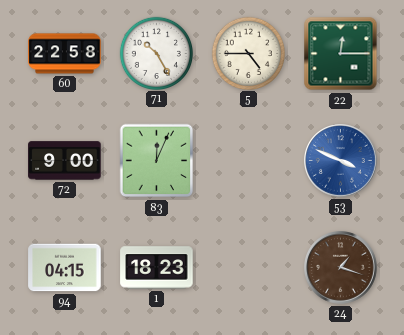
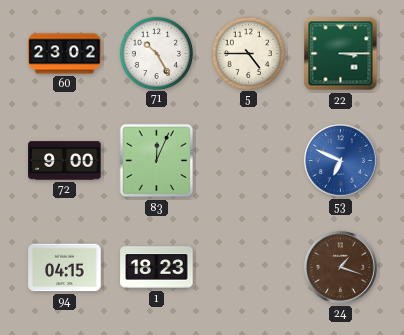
60: 22:58 -> 23:02 (65, 54)
22: 12:15 -> 3:15 (341, 54)
53: 3:49 -> 6:49 (341, 161)
